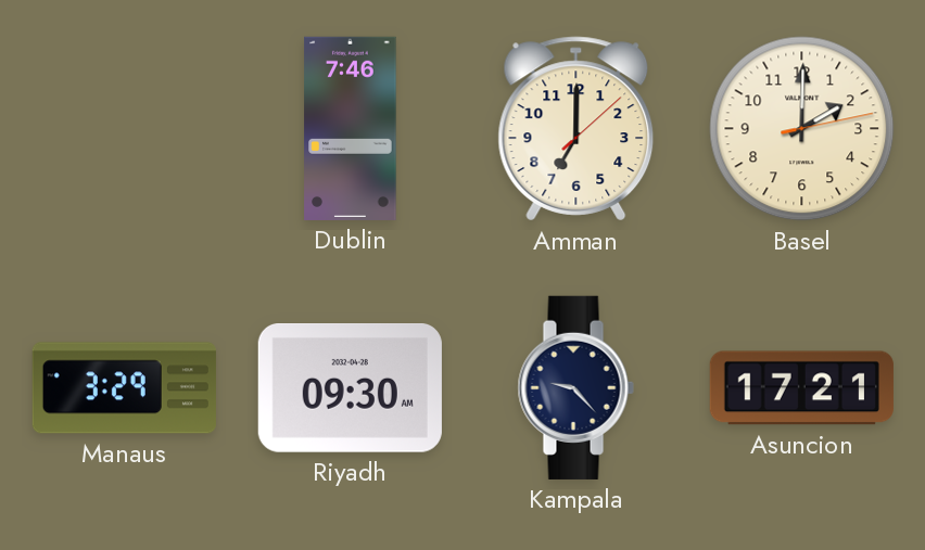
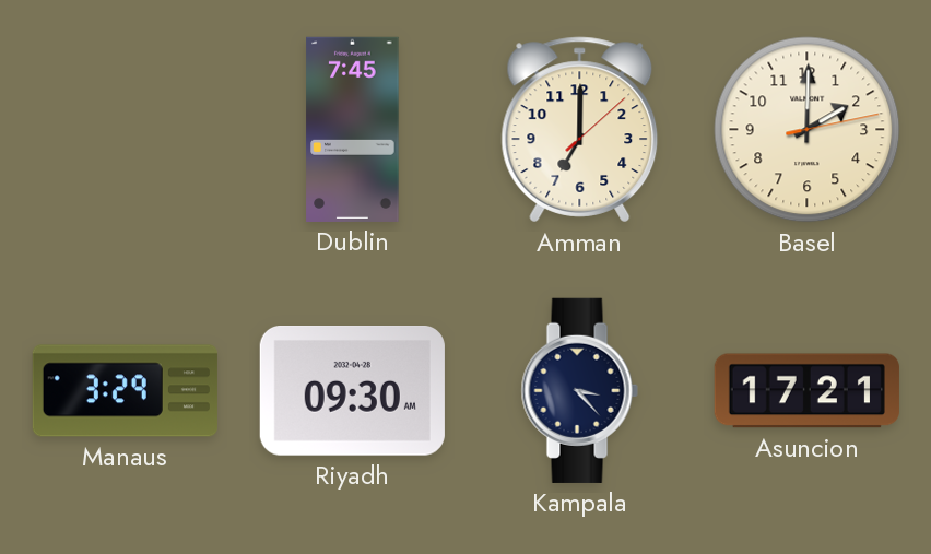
Dublin: 7:46 -> 7:45 (353, 129)
Kampala: 9:23 -> 3:23 (579, 390)
